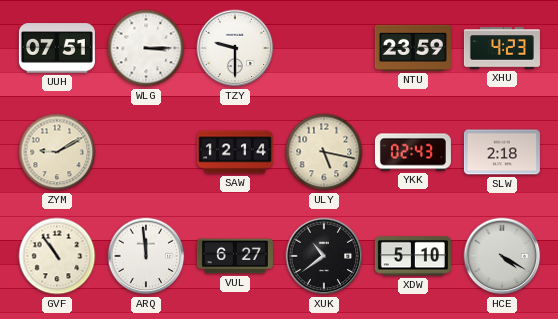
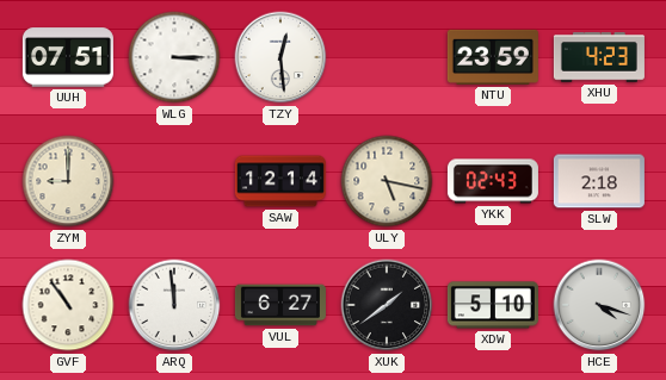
TZY: 9:30 -> 12:29 (280, 57)
ZYM: 9:10 -> 9:00 (68, 181)
XUK: 10:39 -> 1:39 (387, 305)
HCE: 4:20 -> 4:18 (599, 305)
